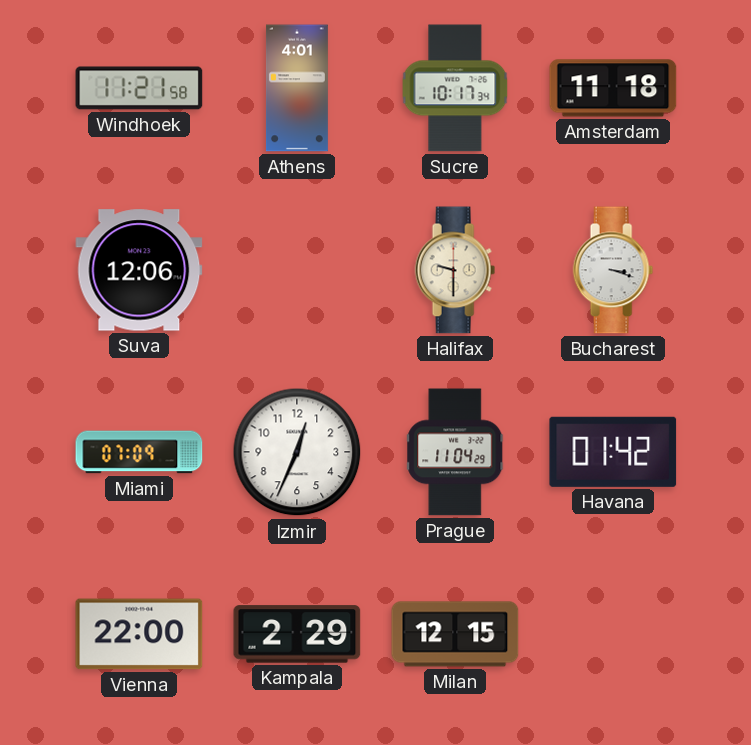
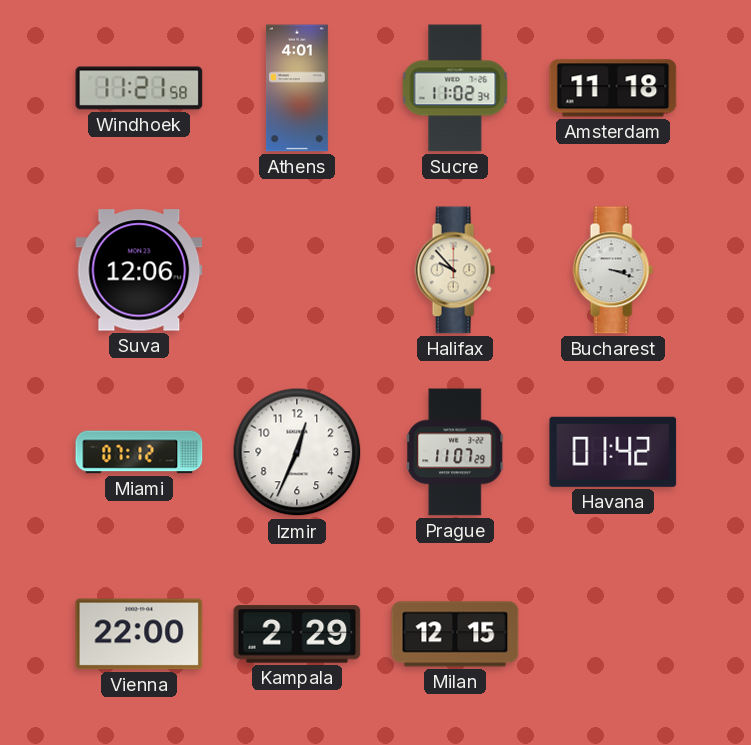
Sucre: 10:17 -> 11:02 (455, 88)
Halifax: 9:30 -> 9:53 (455, 270)
Miami: 07:09 -> 07:12 (139, 452)
Prague: 11:04 -> 11:07 (456, 452)
